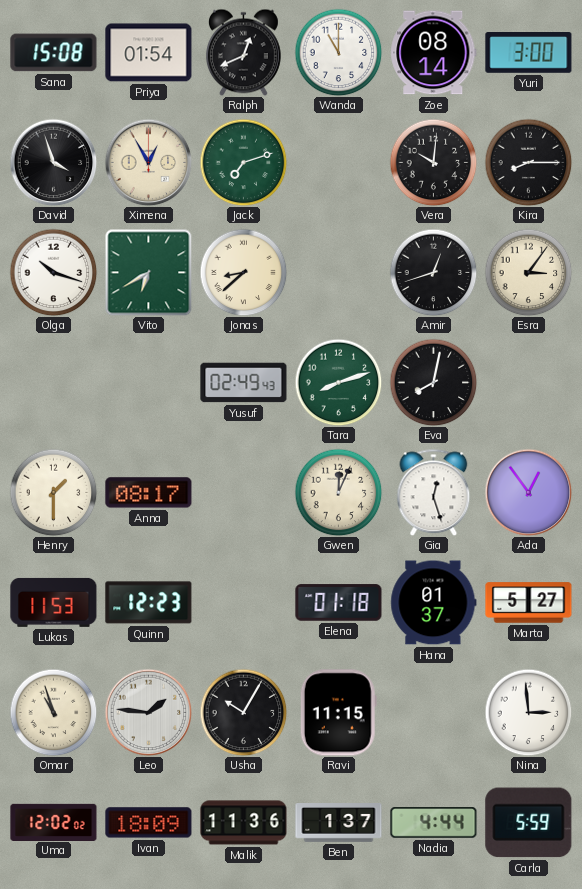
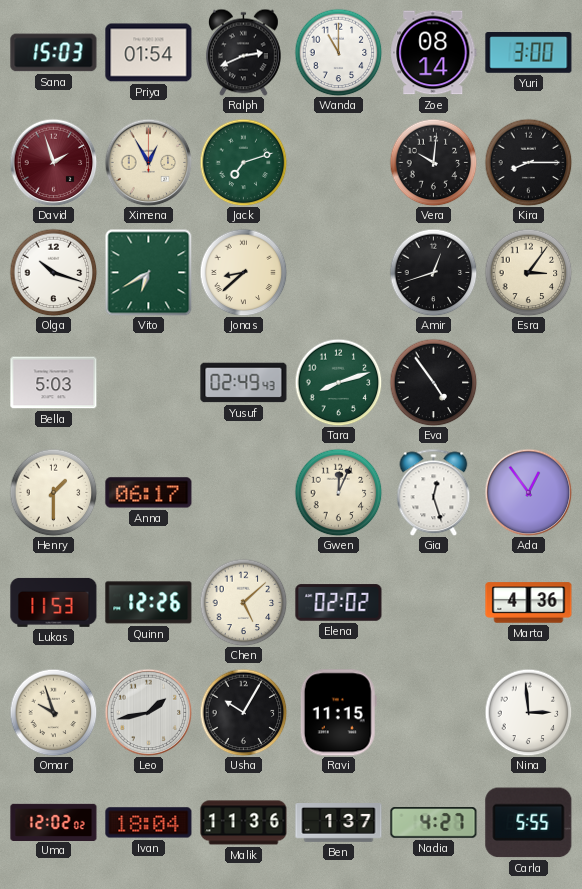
Sana: 15:08 -> 15:03 (54, 53)
Ralph: 12:41 -> 2:41 (243, 52)
David: 3:57 -> 1:57 (53, 162)
David dial: black -> burgundy (53, 162)
Bella: none -> 5:03 (54, 383)
Eva: 8:02 -> 4:54 (433, 382)
Anna: 08:17 -> 06:17 (149, 493)
Quinn: 12:23 -> 12:26 (149, 603)
Chen: none -> 5:08 (243, 602)
Elena: 01:18 -> 02:02 (339, 603)
Hana: 01:37 -> none (434, 603)
Marta: 5:27 -> 4:36 (529, 603)
Omar: 10:57 -> 9:57 (53, 712)
Leo: 1:46 -> 1:43 (148, 712)
Ivan: 18:09 -> 18:04 (149, 823)
Nadia: 4:44 -> 4:27 (434, 823)
Carla: 5:59 -> 5:55 (529, 823)
